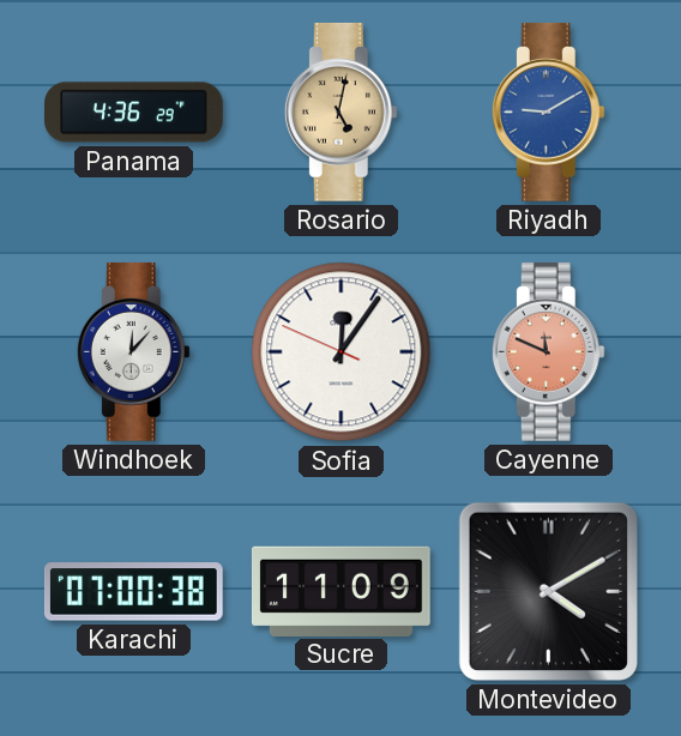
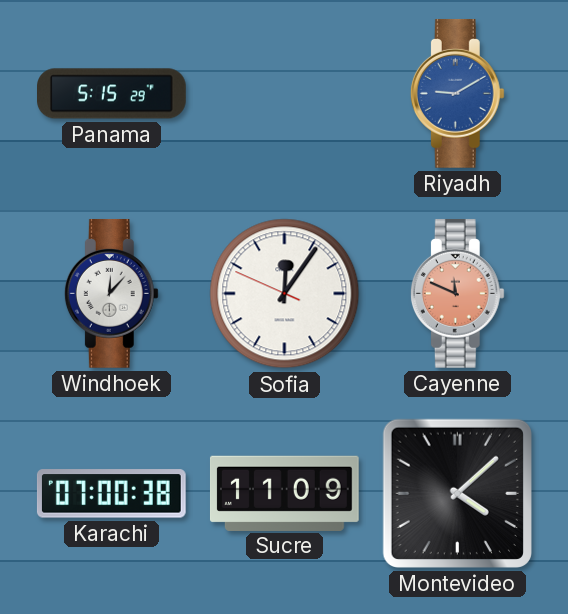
Panama: 4:36 -> 5:15 (112, 94)
Rosario: 5:02 -> none (340, 111)
Montevideo: 4:10 -> 4:08 (457, 493)
